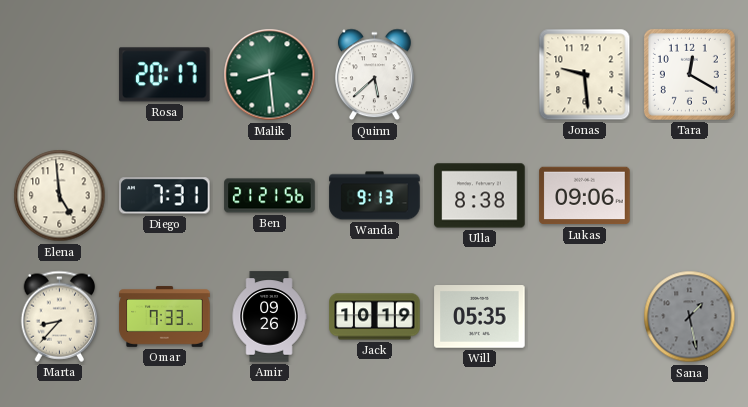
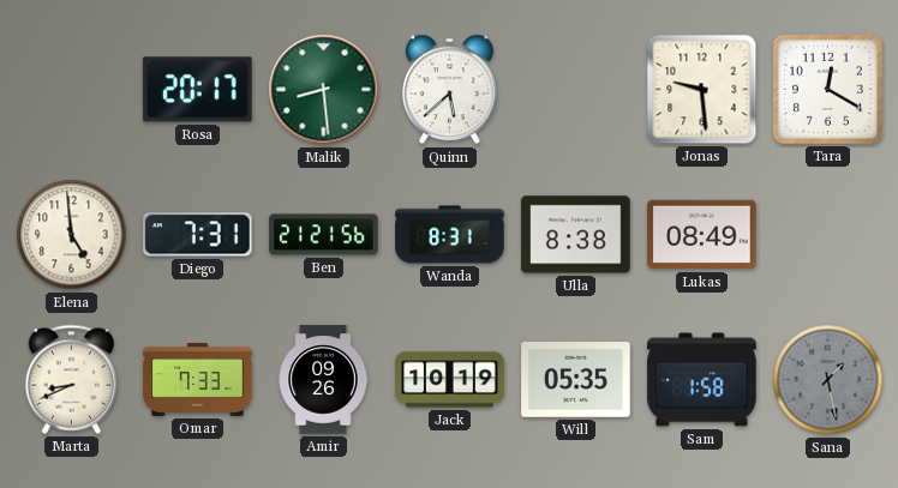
Wanda: 9:13 -> 8:31 (450, 235)
Lukas: 09:06 -> 08:49 (702, 235)
Marta: 8:37 -> 8:41 (72, 379)
Sam: none -> 1:58 (702, 380)
